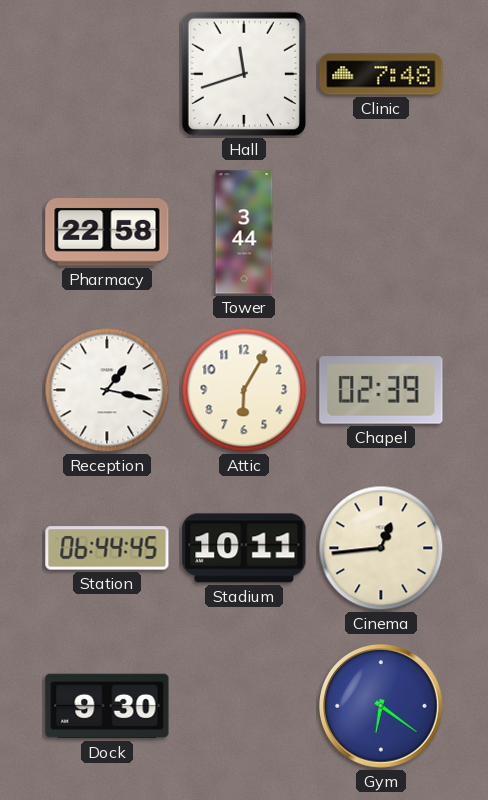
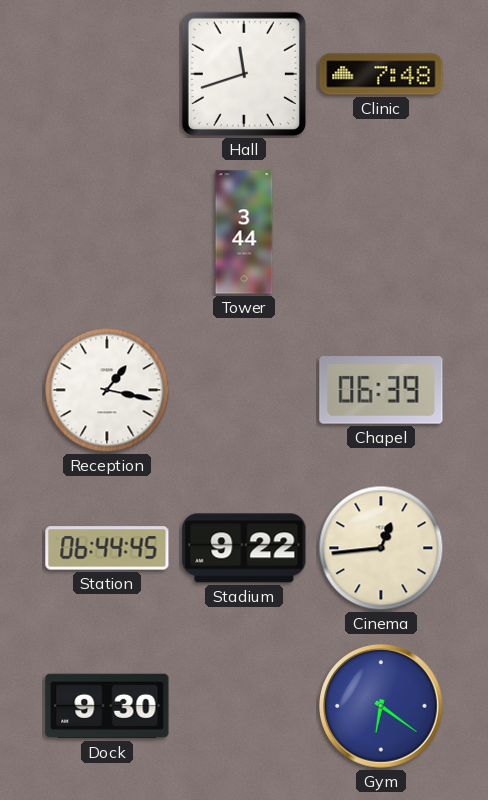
Pharmacy: 22:58 -> none (107, 232)
Attic: 6:05 -> none (244, 390)
Chapel: 02:39 -> 06:39 (381, 390)
Stadium: 10:11 -> 9:22 (244, 548)
